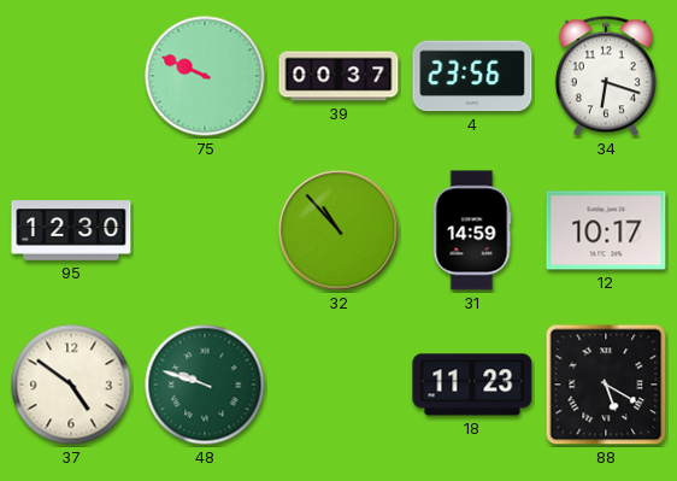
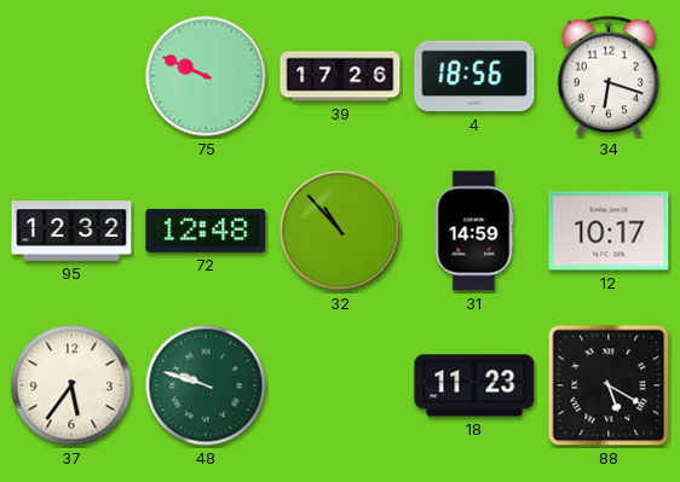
39: 00:37 -> 17:26 (340, 76)
4: 23:56 -> 18:56 (474, 76)
95: 12:30 -> 12:32 (71, 231)
72: none -> 12:48 (206, 231)
37: 4:51 -> 5:36 (71, 385)
